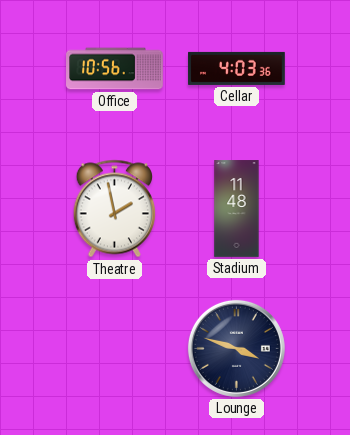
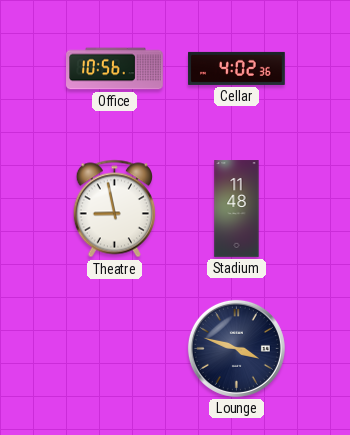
Cellar: 4:03 -> 4:02 (237, 68)
Theatre: 1:58 -> 8:58 (114, 209)
